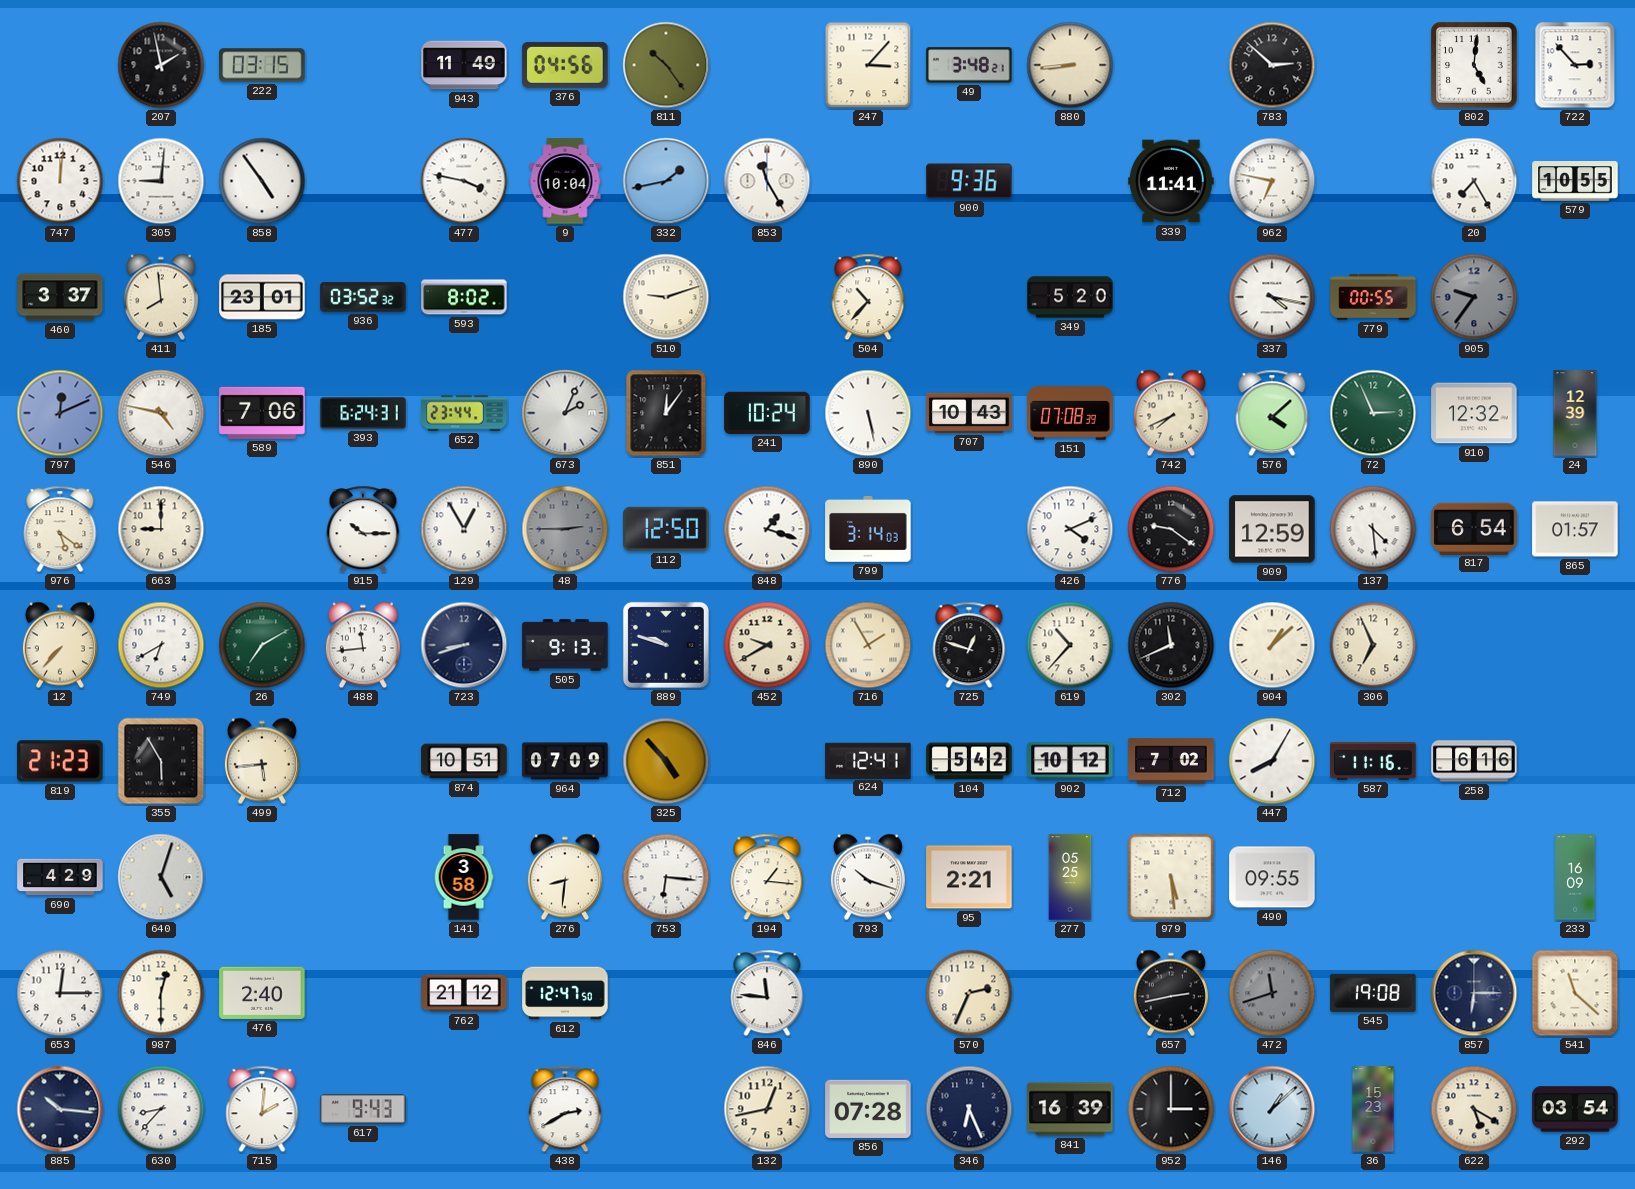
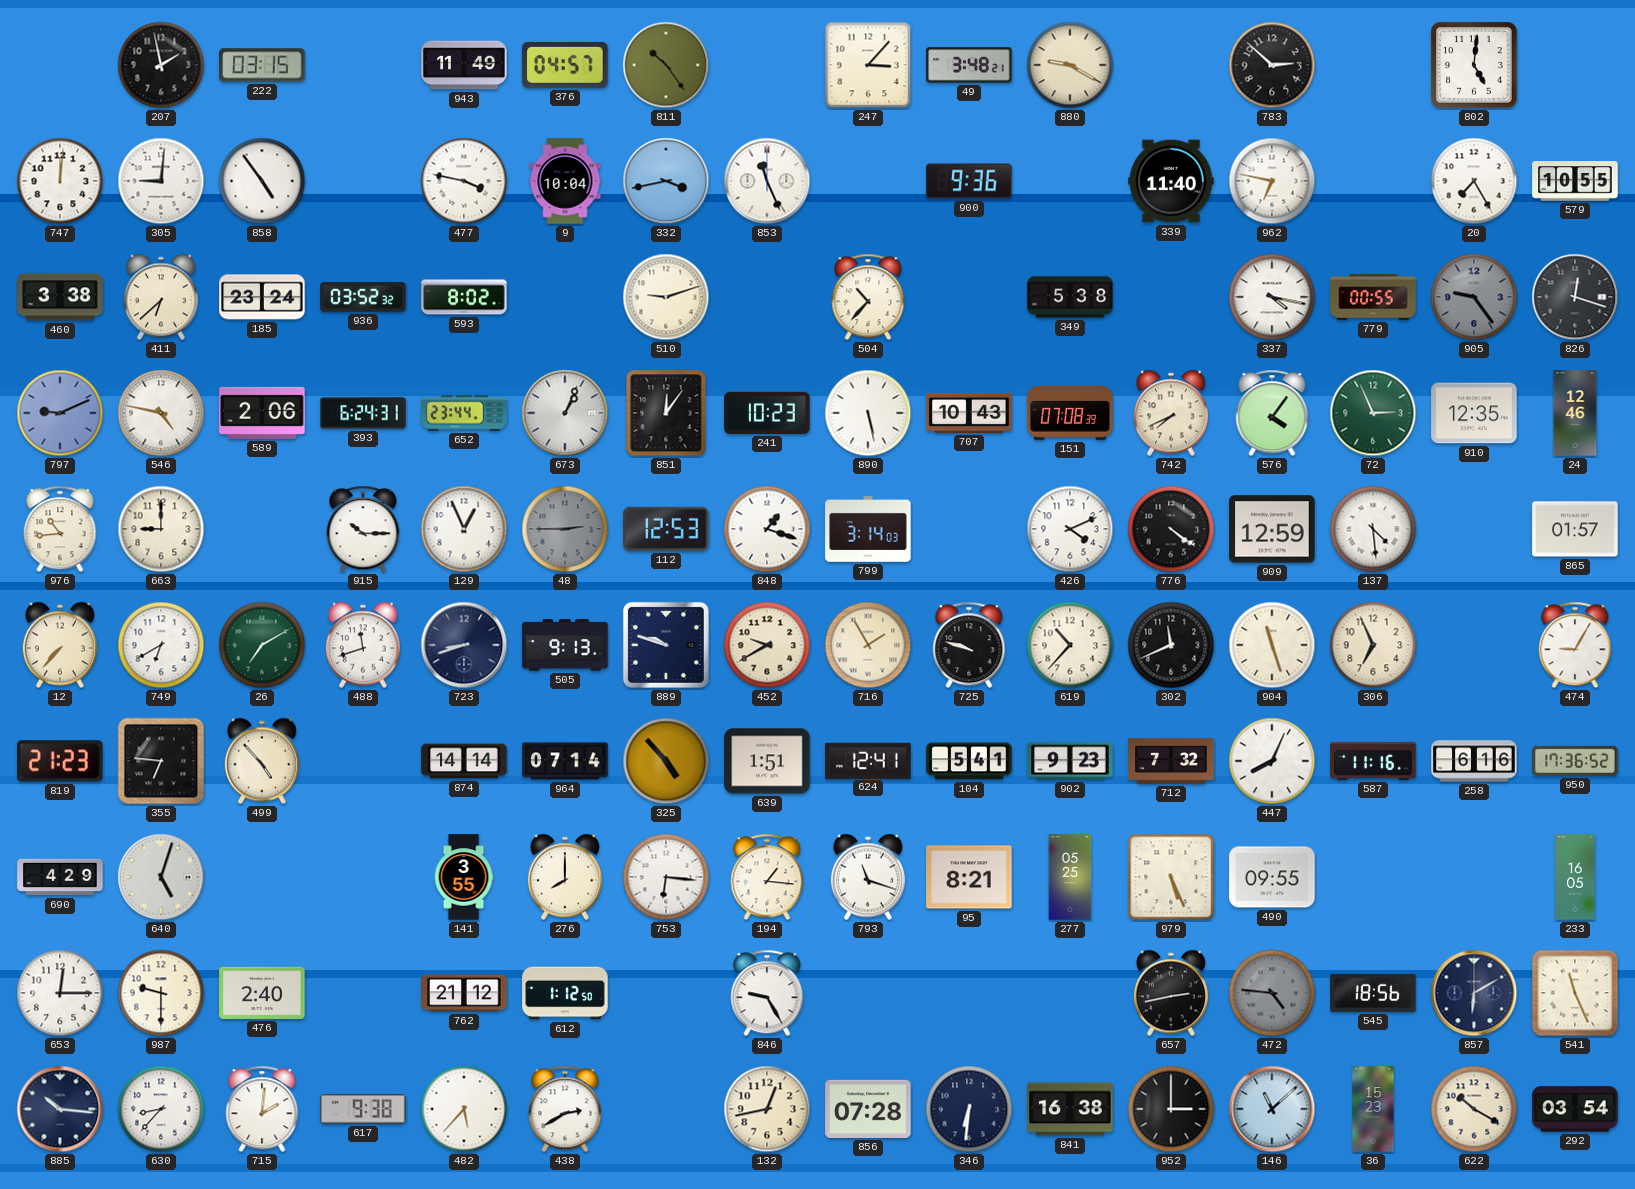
376: 04:56 -> 04:57 (565, 65)
880: 8:44 -> 9:20 (1070, 65)
722: 2:53 -> none (1575, 65)
332: 1:43 -> 3:43 (666, 181)
853: 11:25 -> 11:26 (767, 181)
339: 11:41 -> 11:40 (1171, 181)
460: 3:37 -> 3:38 (60, 297)
411: 7:59 -> 6:38 (161, 297)
185: 23:01 -> 23:24 (262, 297)
349: 5:20 -> 5:38 (1070, 297)
905: 9:36 -> 9:24 (1474, 297)
826: none -> 12:18 (1575, 297)
797: 12:11 -> 9:11 (60, 413)
589: 7:06 -> 2:06 (262, 413)
673: 2:04 -> 1:04 (565, 413)
241: 10:24 -> 10:23 (767, 413)
576: 4:08 -> 4:06 (1272, 413)
910: 12:32 -> 12:35 (1474, 413)
24: 12:39 -> 12:46 (1575, 413)
976: 5:21 -> 10:44 (60, 529)
129: 12:55 -> 12:56 (464, 529)
112: 12:50 -> 12:53 (666, 529)
776: 9:21 -> 4:21 (1171, 529)
817: 6:54 -> none (1474, 528)
488: 11:44 -> 11:42 (363, 645)
725: 12:48 -> 9:48 (969, 645)
904: 1:08 -> 11:27 (1272, 645)
474: none -> 9:05 (1575, 645)
355: 5:55 -> 6:46 (161, 761)
499: 5:44 -> 4:53 (262, 761)
874: 10:51 -> 14:14 (464, 761)
964: 07:09 -> 07:14 (565, 761)
639: none -> 1:51 (767, 761)
104: 5:42 -> 5:41 (969, 761)
902: 10:12 -> 9:23 (1070, 761)
712: 7:02 -> 7:32 (1171, 761)
447: 8:05 -> 8:04 (1272, 761)
950: none -> 17:36 (1575, 761)
141: 3:58 -> 3:55 (464, 877)
276: 8:31 -> 8:00 (565, 877)
793: 10:18 -> 11:18 (868, 877)
95: 2:21 -> 8:21 (969, 877)
979: 5:29 -> 5:26 (1171, 877)
233: 16:09 -> 16:05 (1575, 877)
987: 12:30 -> 9:30 (161, 993)
612: 12:47 -> 1:12 (565, 993)
846: 11:46 -> 9:25 (767, 993)
570: 2:34 -> none (969, 993)
472: 11:42 -> 4:46 (1272, 993)
545: 19:08 -> 18:56 (1373, 993)
857: 6:15 -> 6:10 (1474, 993)
541: 11:22 -> 11:26 (1575, 993)
617: 9:43 -> 9:38 (363, 1109)
482: none -> 5:37 (464, 1109)
346: 6:26 -> 6:31 (969, 1109)
841: 16:39 -> 16:38 (1070, 1109)
146: 1:08 -> 11:08 (1272, 1109)
622: 5:20 -> 10:20 (1474, 1109)
